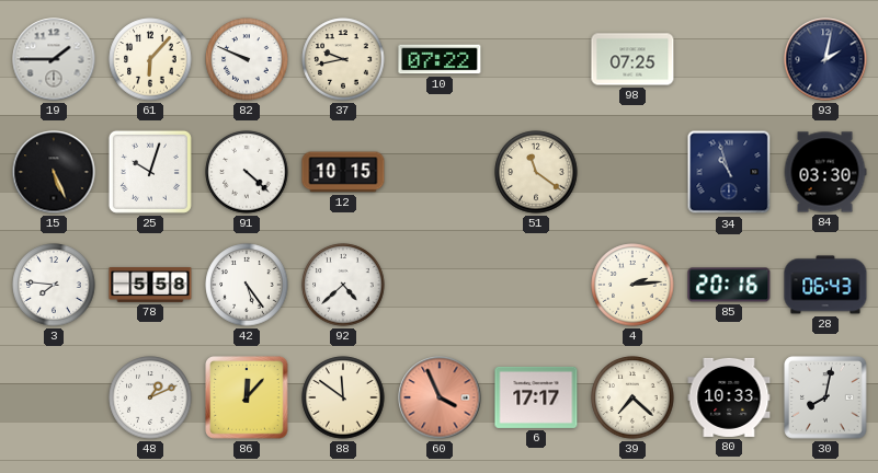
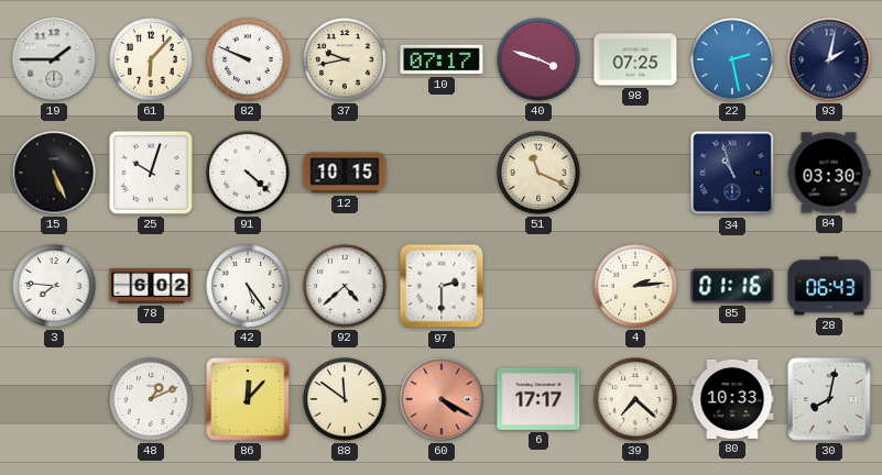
10: 07:22 -> 07:17 (442, 59)
40: none -> 3:48 (538, 59)
22: none -> 2:28 (732, 59)
51: 11:21 -> 11:19 (538, 173)
78: 5:58 -> 6:02 (151, 287)
97: none -> 2:30 (442, 286)
85: 20:16 -> 01:16 (732, 286)
60: 3:56 -> 4:20 (442, 399)
